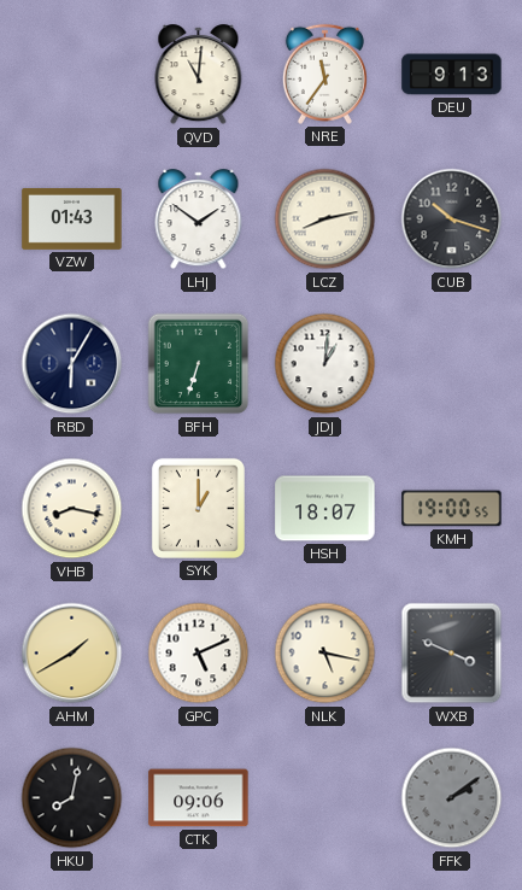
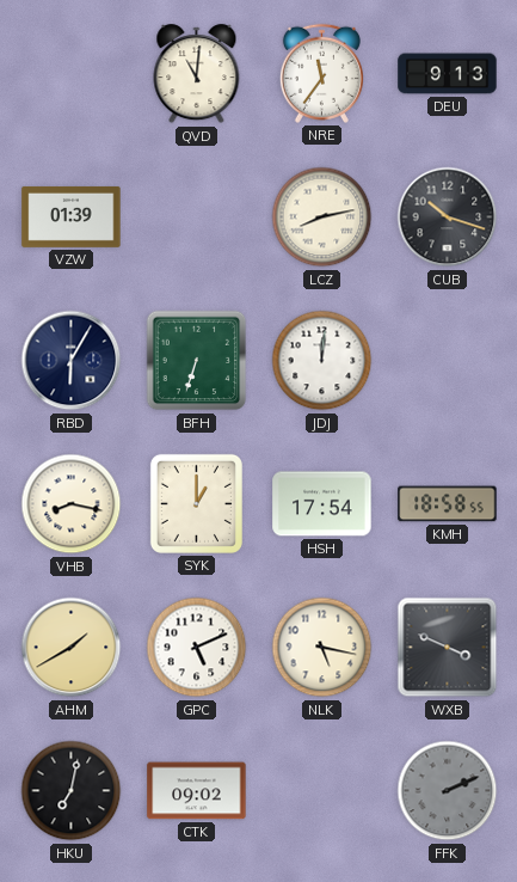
VZW: 01:43 -> 01:39 (72, 216)
LHJ: 1:51 -> none (199, 219)
JDJ: 1:01 -> 12:01 (322, 361)
HSH: 18:07 -> 17:54 (322, 504)
KMH: 19:00 -> 18:58 (448, 504)
HKU: 8:02 -> 7:02 (72, 791)
CTK: 09:06 -> 09:02 (197, 791)
FFK: 2:09 -> 2:11 (448, 791)
